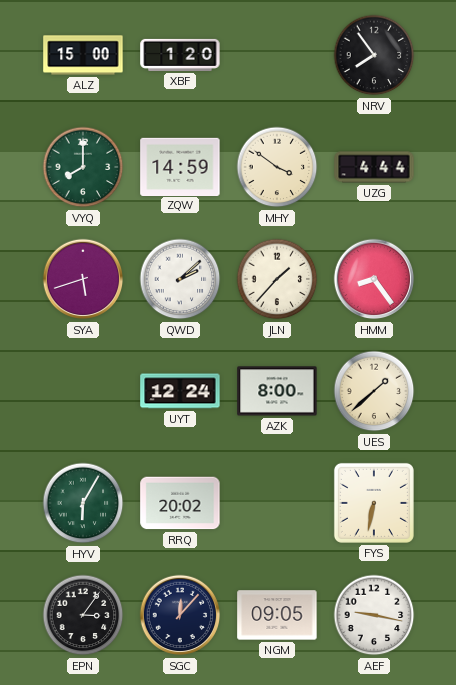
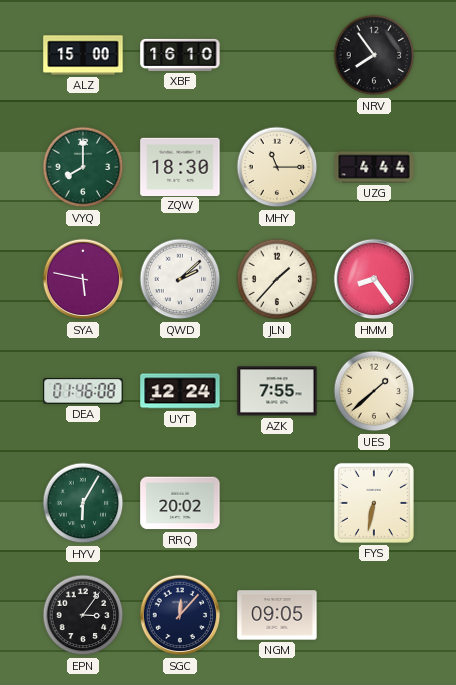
XBF: 1:20 -> 16:10 (180, 55)
ZQW: 14:59 -> 18:30 (180, 166)
MHY: 3:51 -> 11:15 (277, 167)
SYA: 5:42 -> 5:47 (83, 279)
DEA: none -> 01:46 (83, 391)
AZK: 8:00 -> 7:55 (277, 391)
AEF: 9:17 -> none (374, 615)
